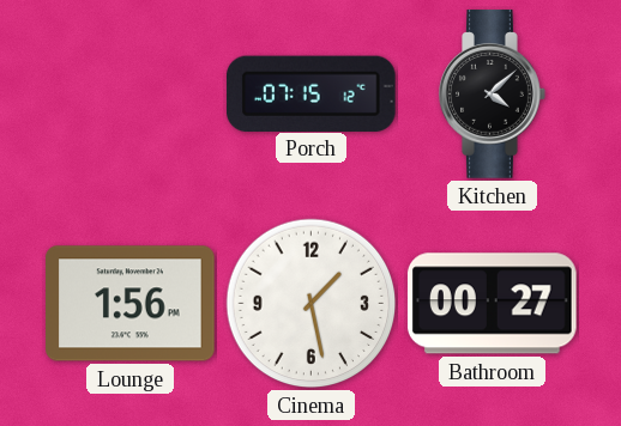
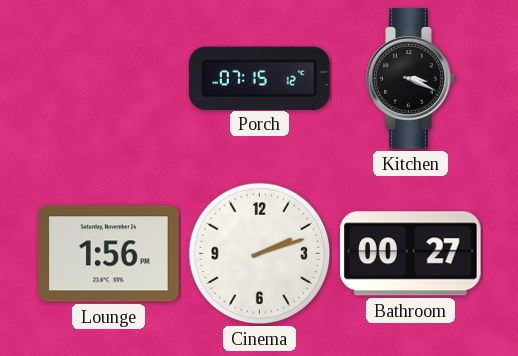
Kitchen: 4:08 -> 3:19 (411, 79)
Cinema: 1:28 -> 2:12 (260, 254)
